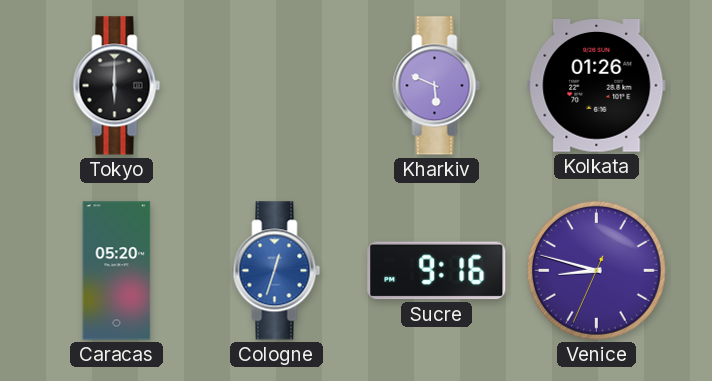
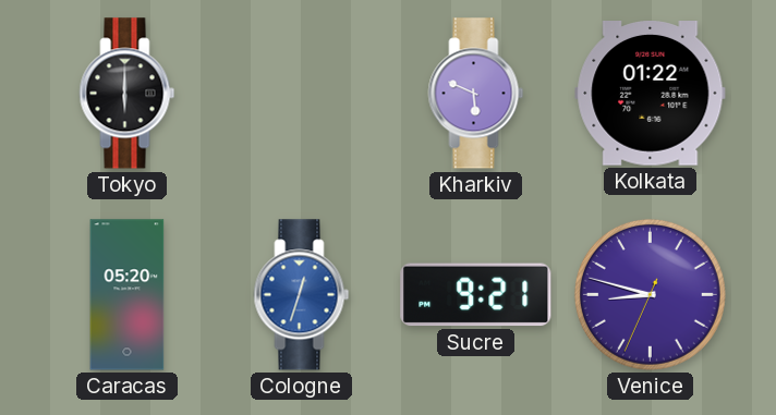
Kolkata: 01:26 -> 01:22 (651, 94)
Sucre: 9:16 -> 9:21 (476, 295)
